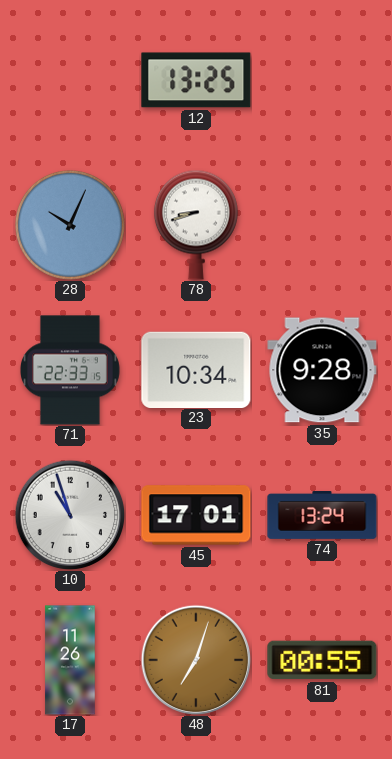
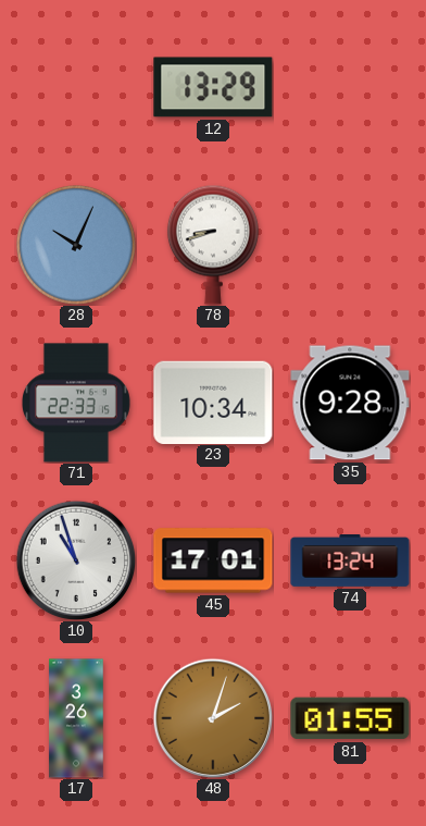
12: 13:25 -> 13:29 (213, 87)
17: 11:26 -> 3:26 (76, 718)
48: 7:03 -> 2:03 (213, 718)
81: 00:55 -> 01:55 (350, 718)
